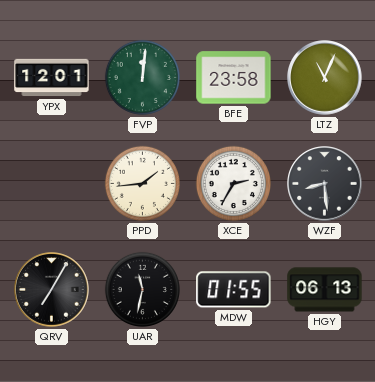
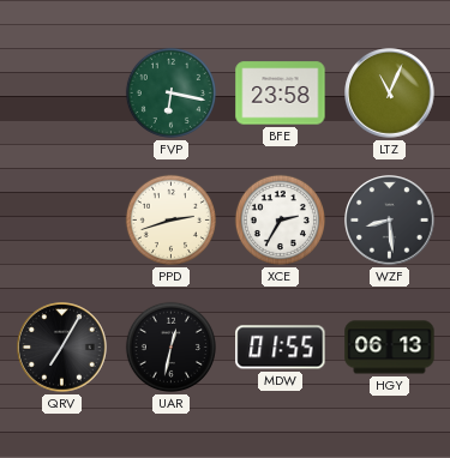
YPX: 12:01 -> none (52, 78)
FVP: 12:01 -> 6:17 (170, 92)
PPD: 1:44 -> 2:42 (170, 219)
UAR: 11:32 -> 12:32 (170, 346)
